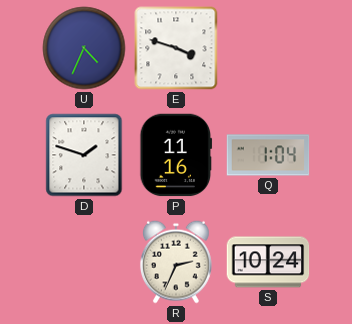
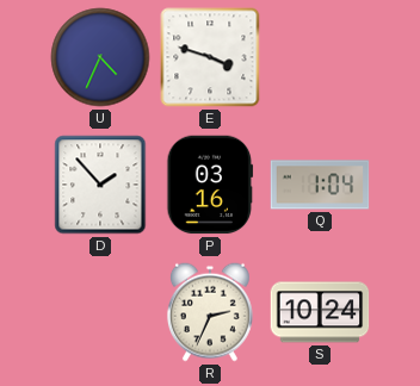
D: 1:48 -> 1:53 (100, 185)
P: 11:16 -> 03:16 (210, 185)
